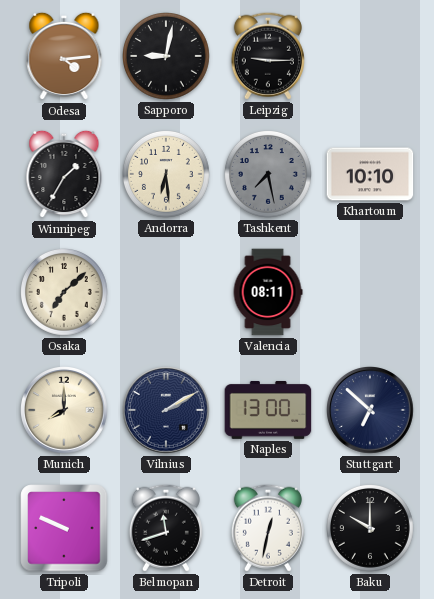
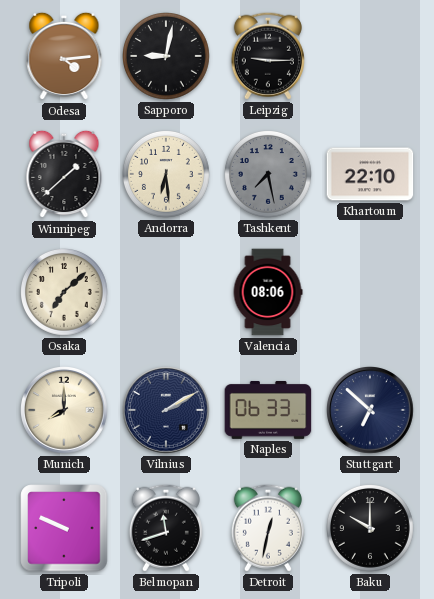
Winnipeg: 1:35 -> 1:38 (64, 174)
Khartoum: 10:10 -> 22:10 (370, 174)
Valencia: 08:11 -> 08:06 (268, 292)
Naples: 13:00 -> 06:33 (268, 410)
